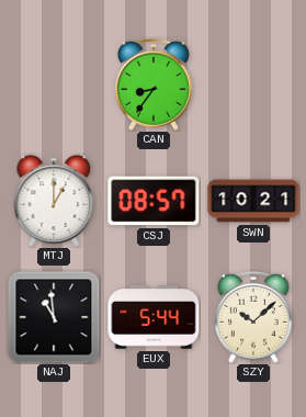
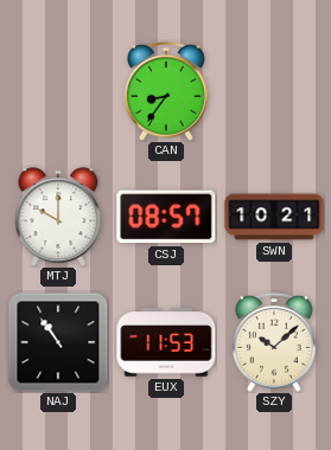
MTJ: 1:00 -> 10:00 (58, 217)
NAJ: 10:59 -> 10:54 (58, 342)
EUX: 5:44 -> 11:53 (166, 342)
